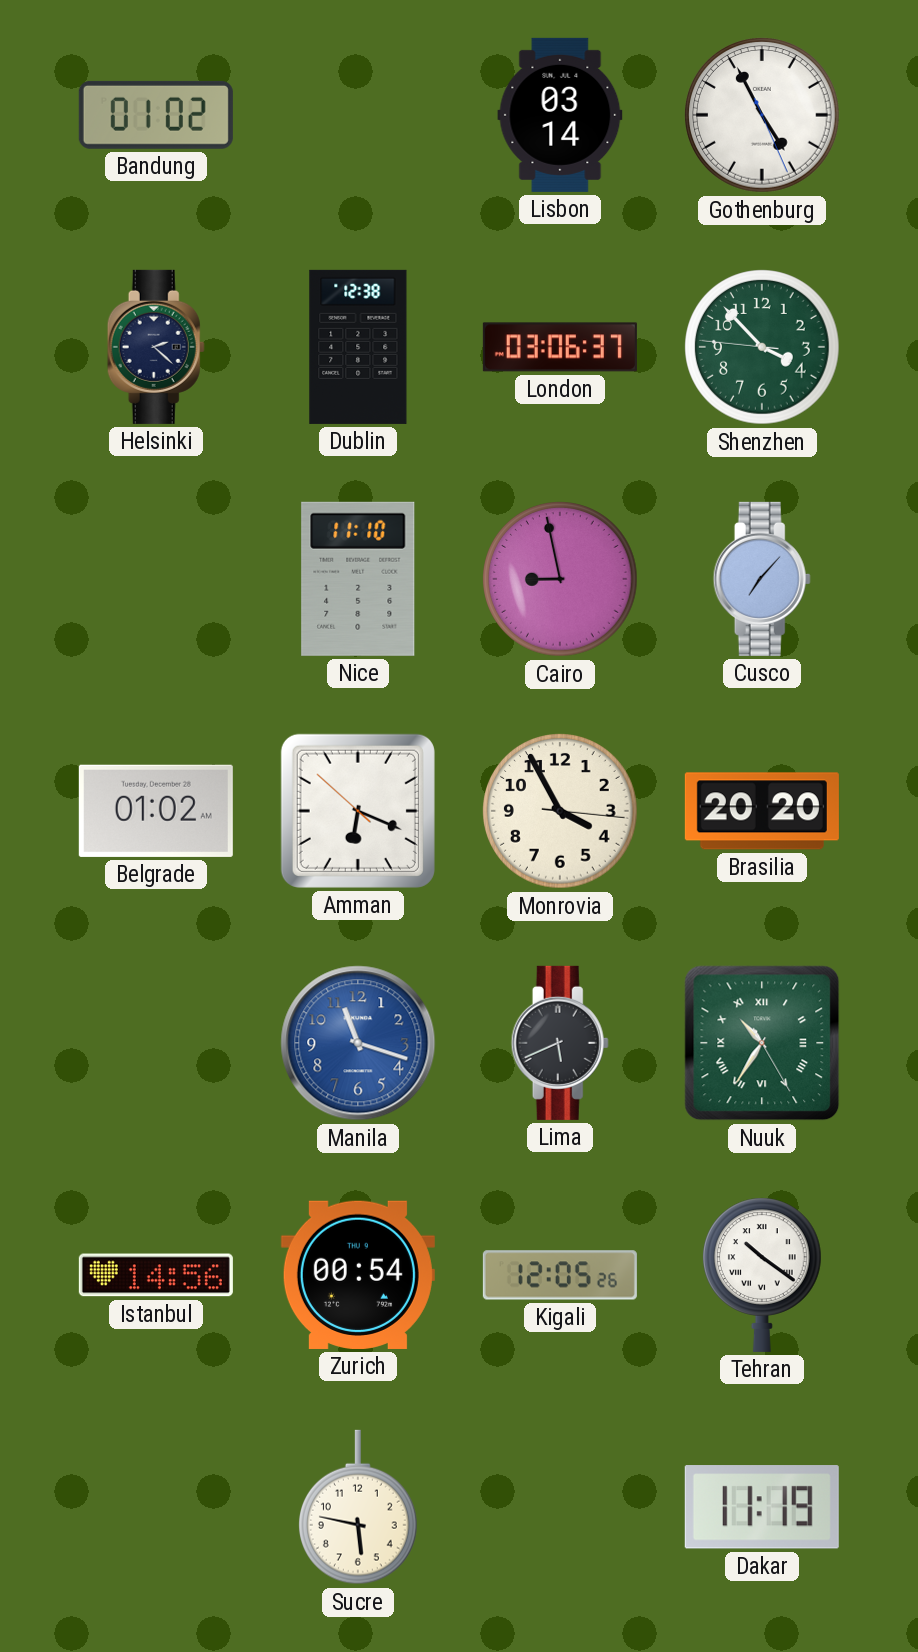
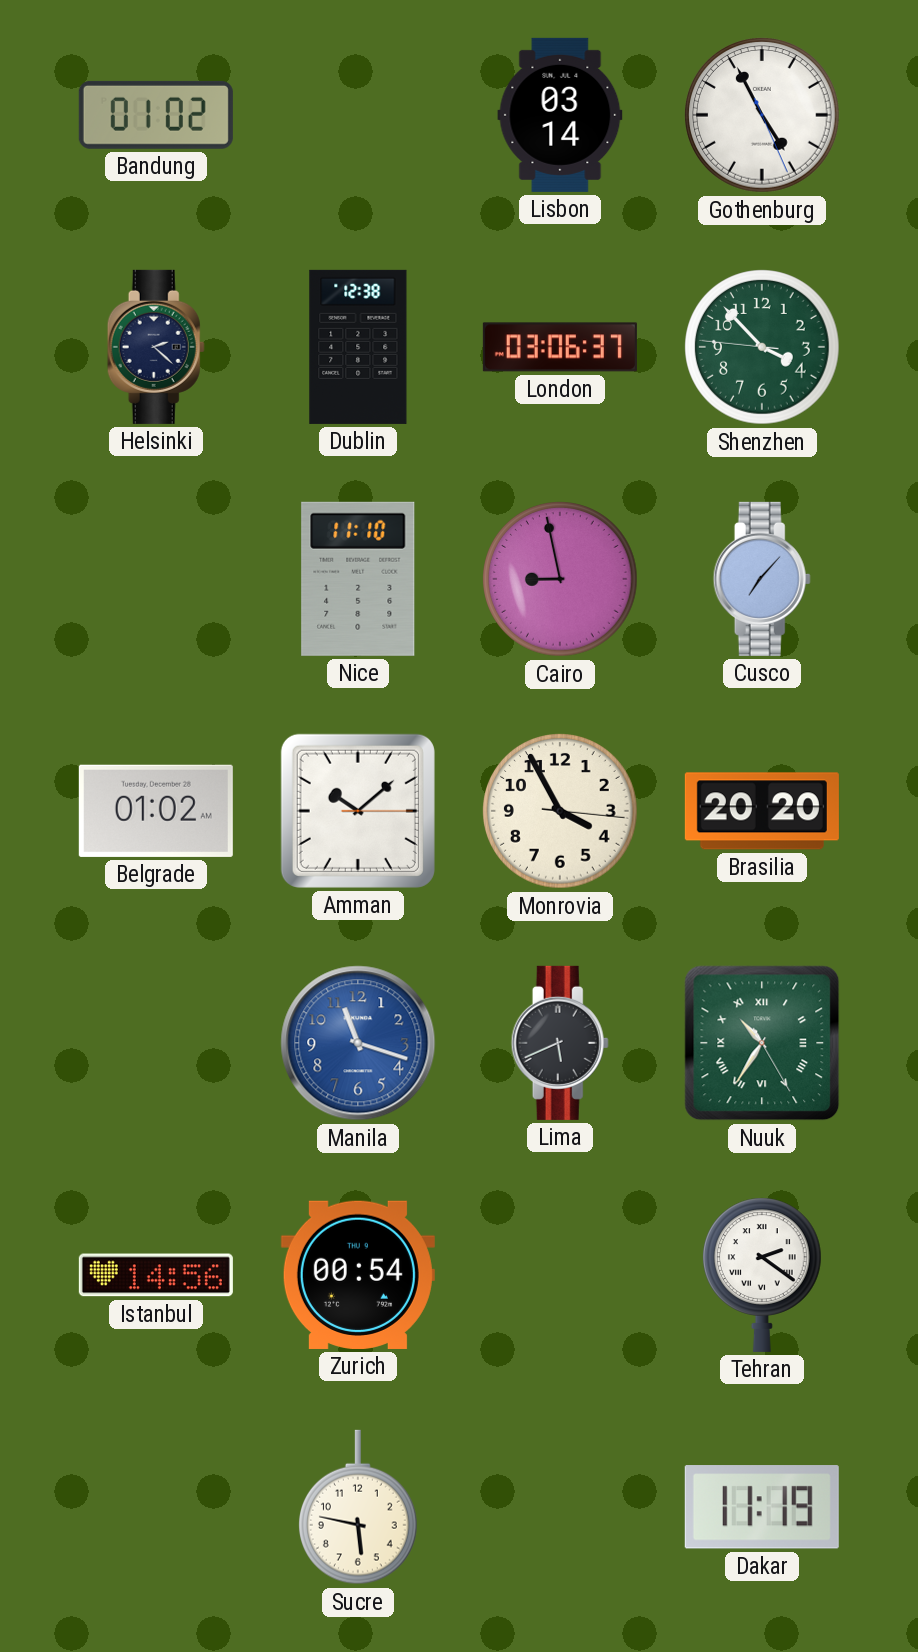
Amman: 6:18 -> 10:08 (358, 811)
Kigali: 12:05 -> none (560, 1275)
Tehran: 10:21 -> 2:21 (762, 1275)
